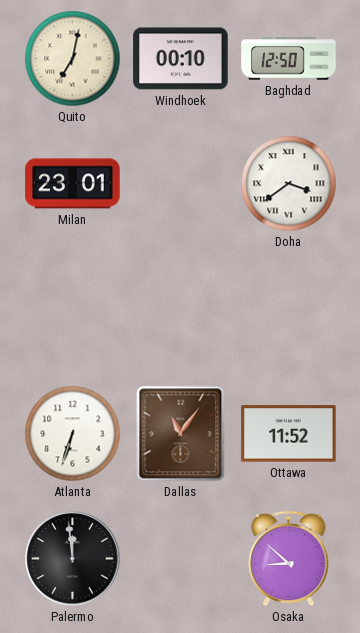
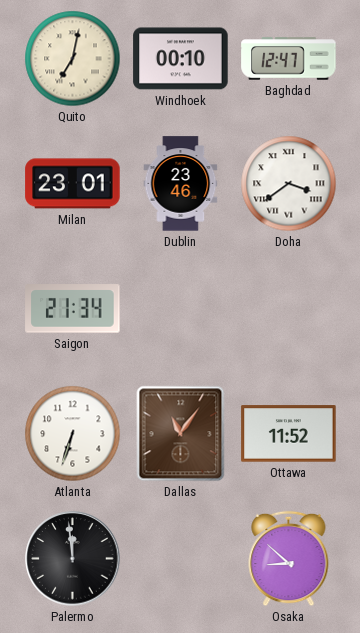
Baghdad: 12:50 -> 12:47 (289, 59)
Dublin: none -> 23:46 (181, 184)
Saigon: none -> 21:34 (73, 309)
